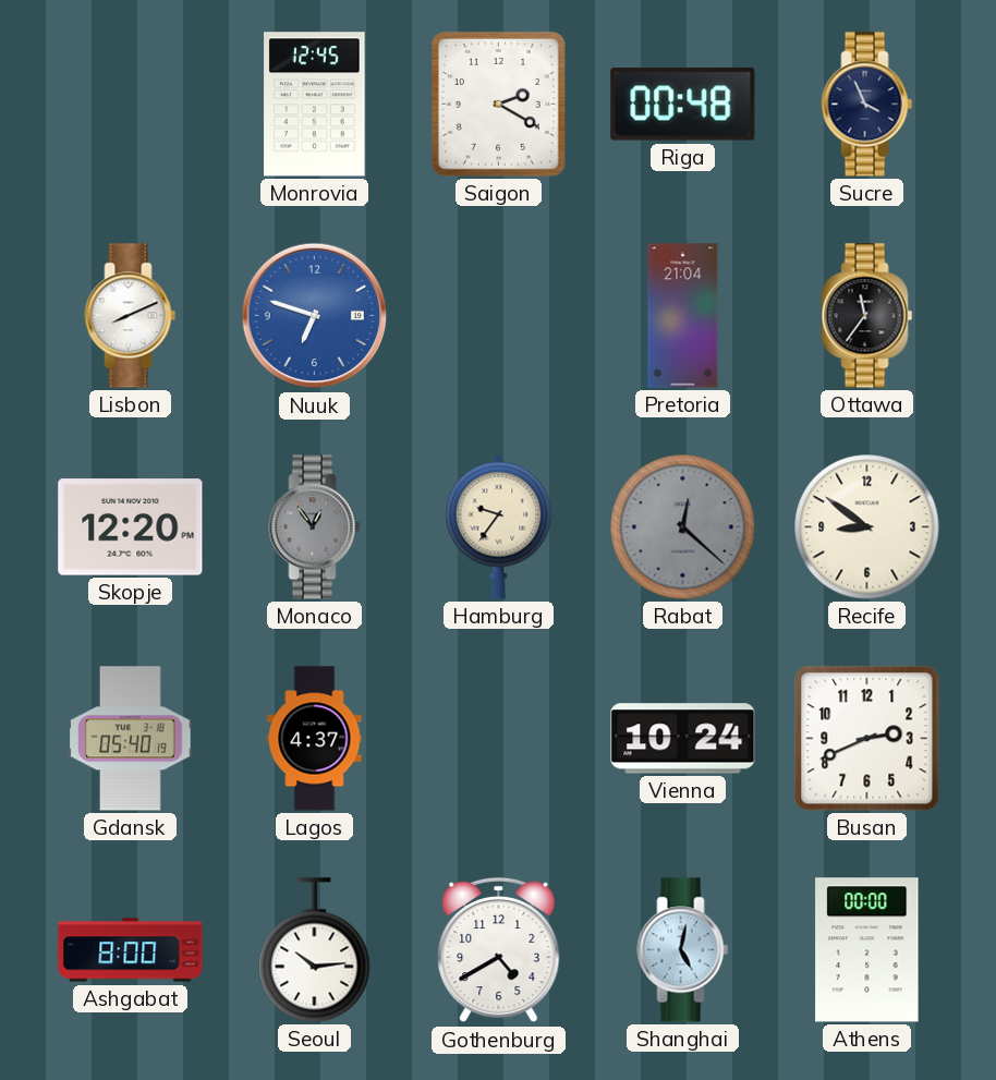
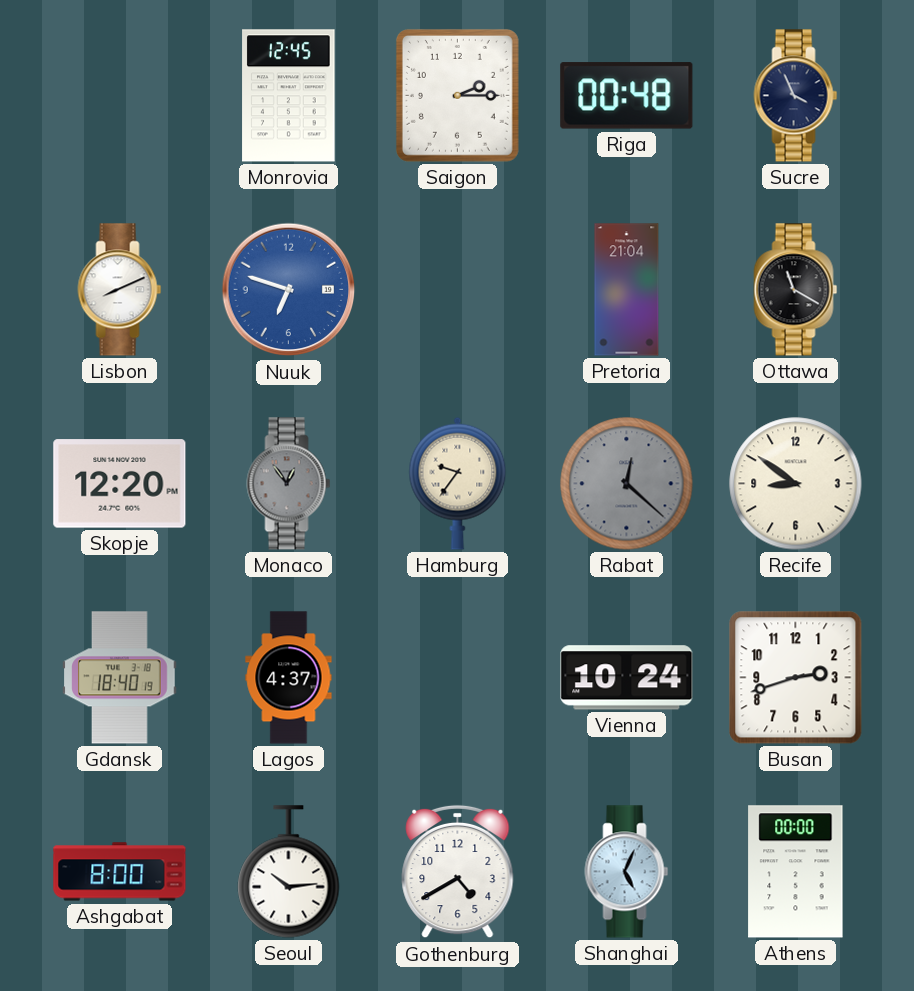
Saigon: 2:20 -> 2:15 (457, 95)
Ottawa: 11:36 -> 11:20 (796, 290)
Gdansk: 05:40 -> 18:40 (120, 678)
Busan: 2:41 -> 2:42 (796, 678)
Shanghai: 5:02 -> 5:04 (627, 872)
